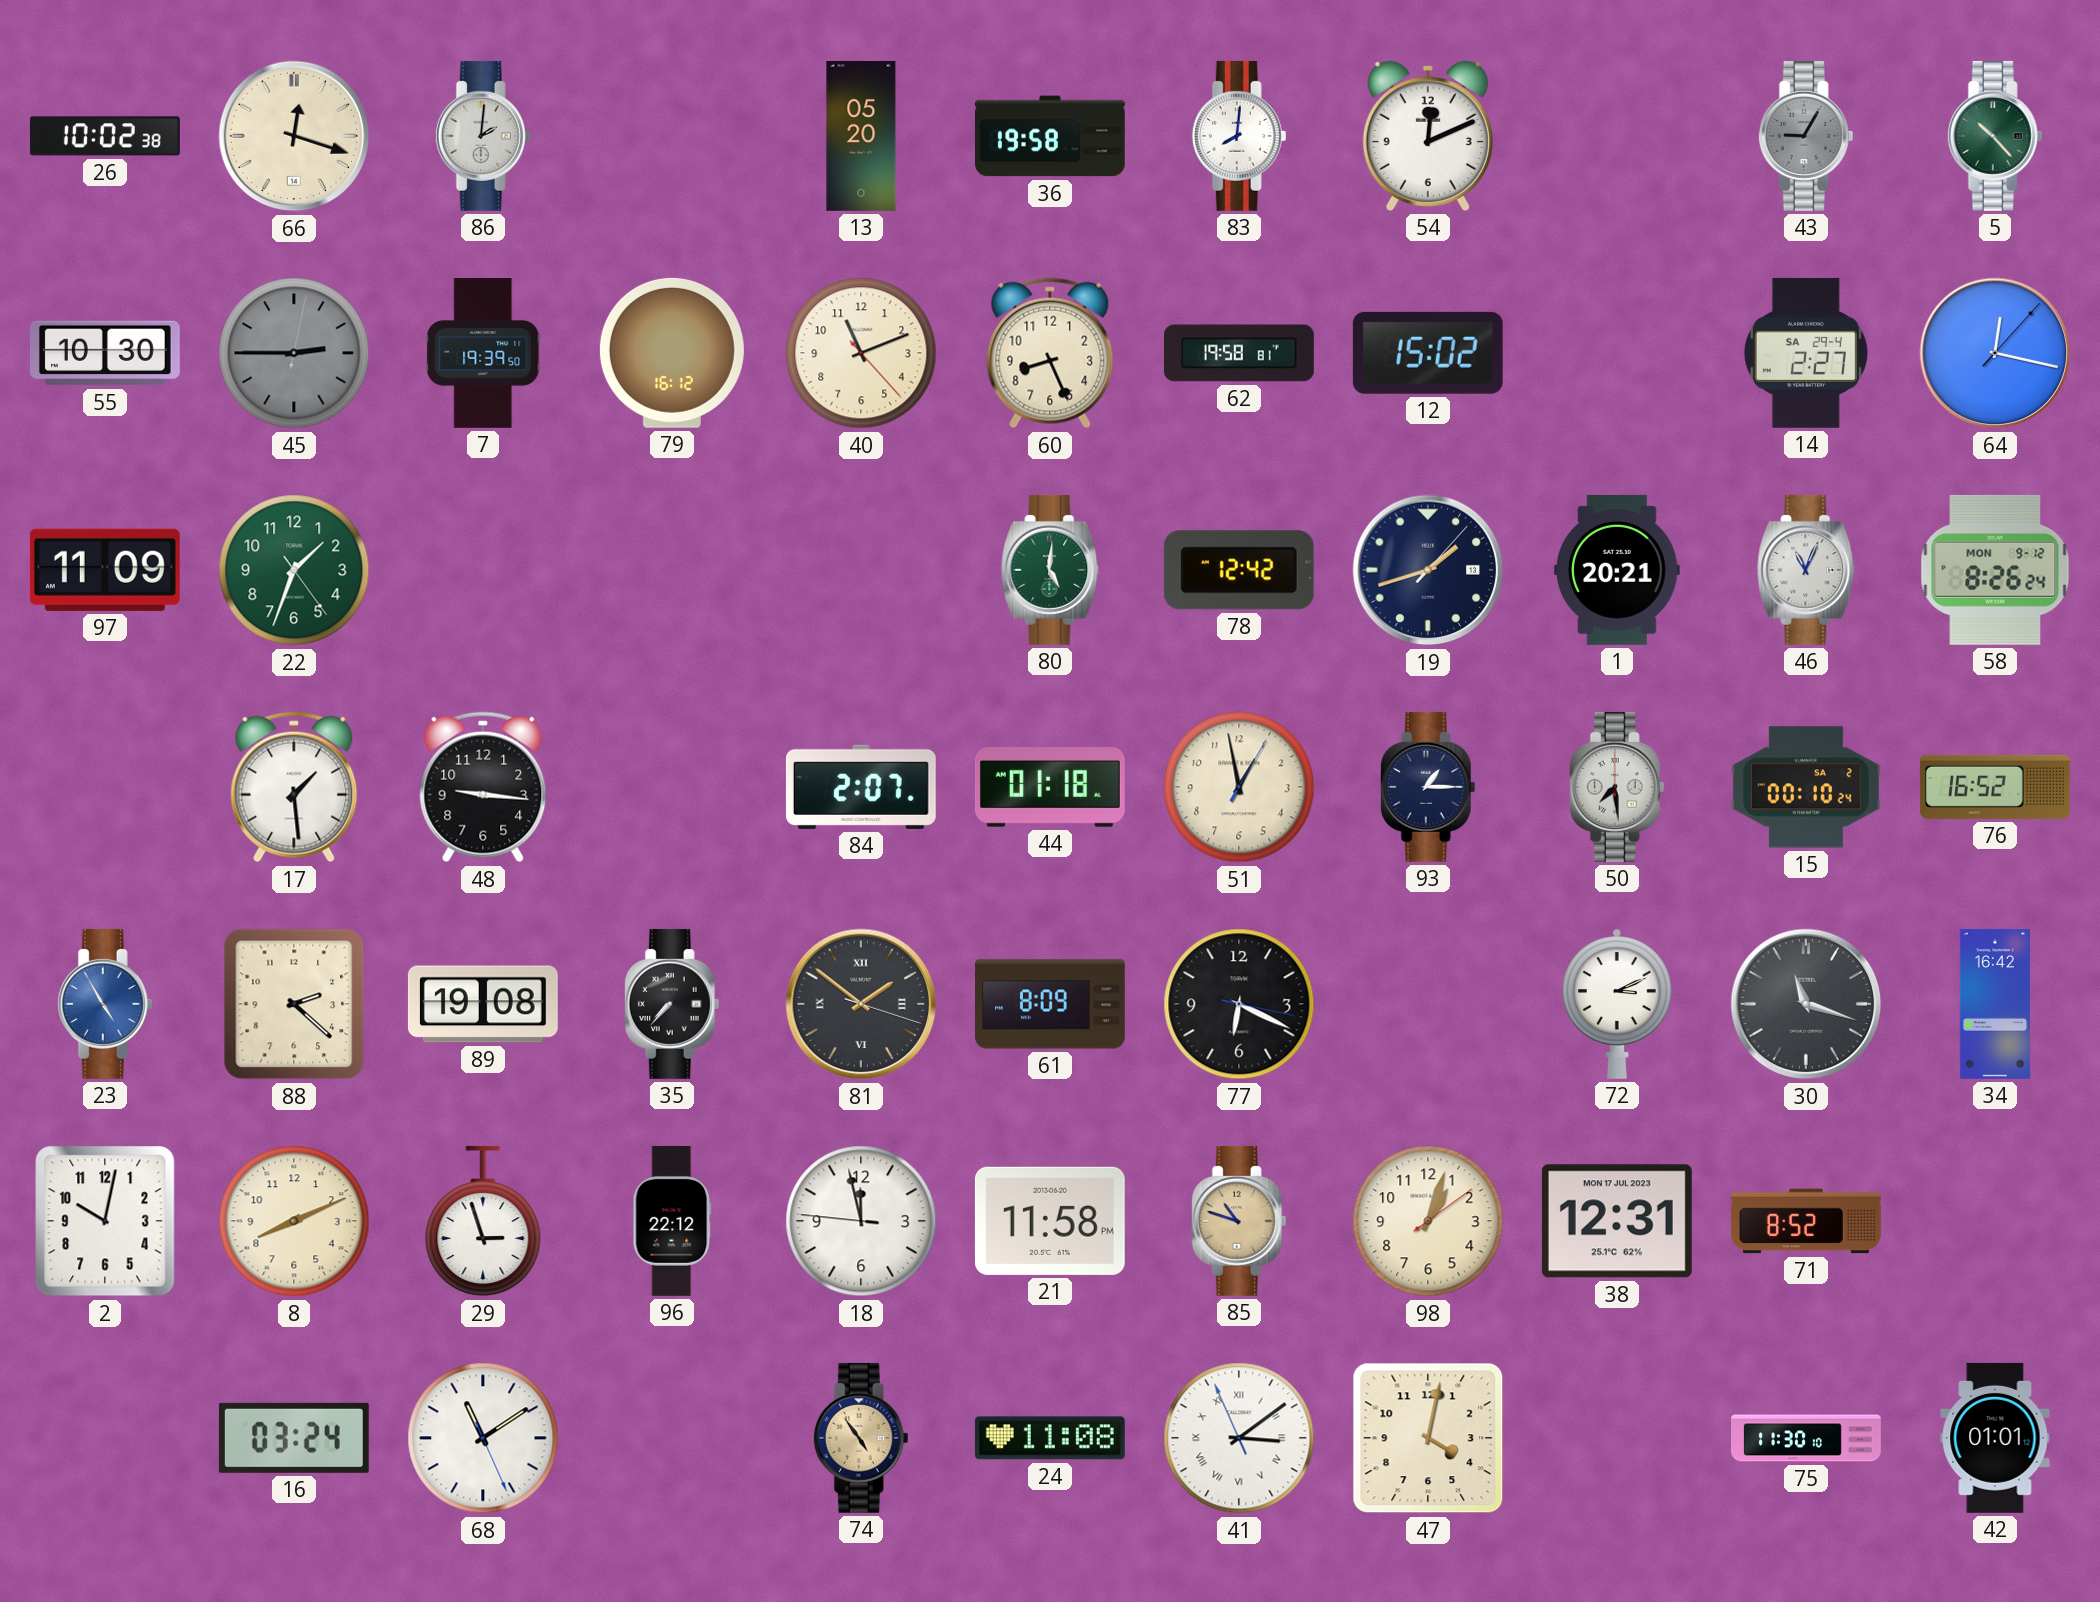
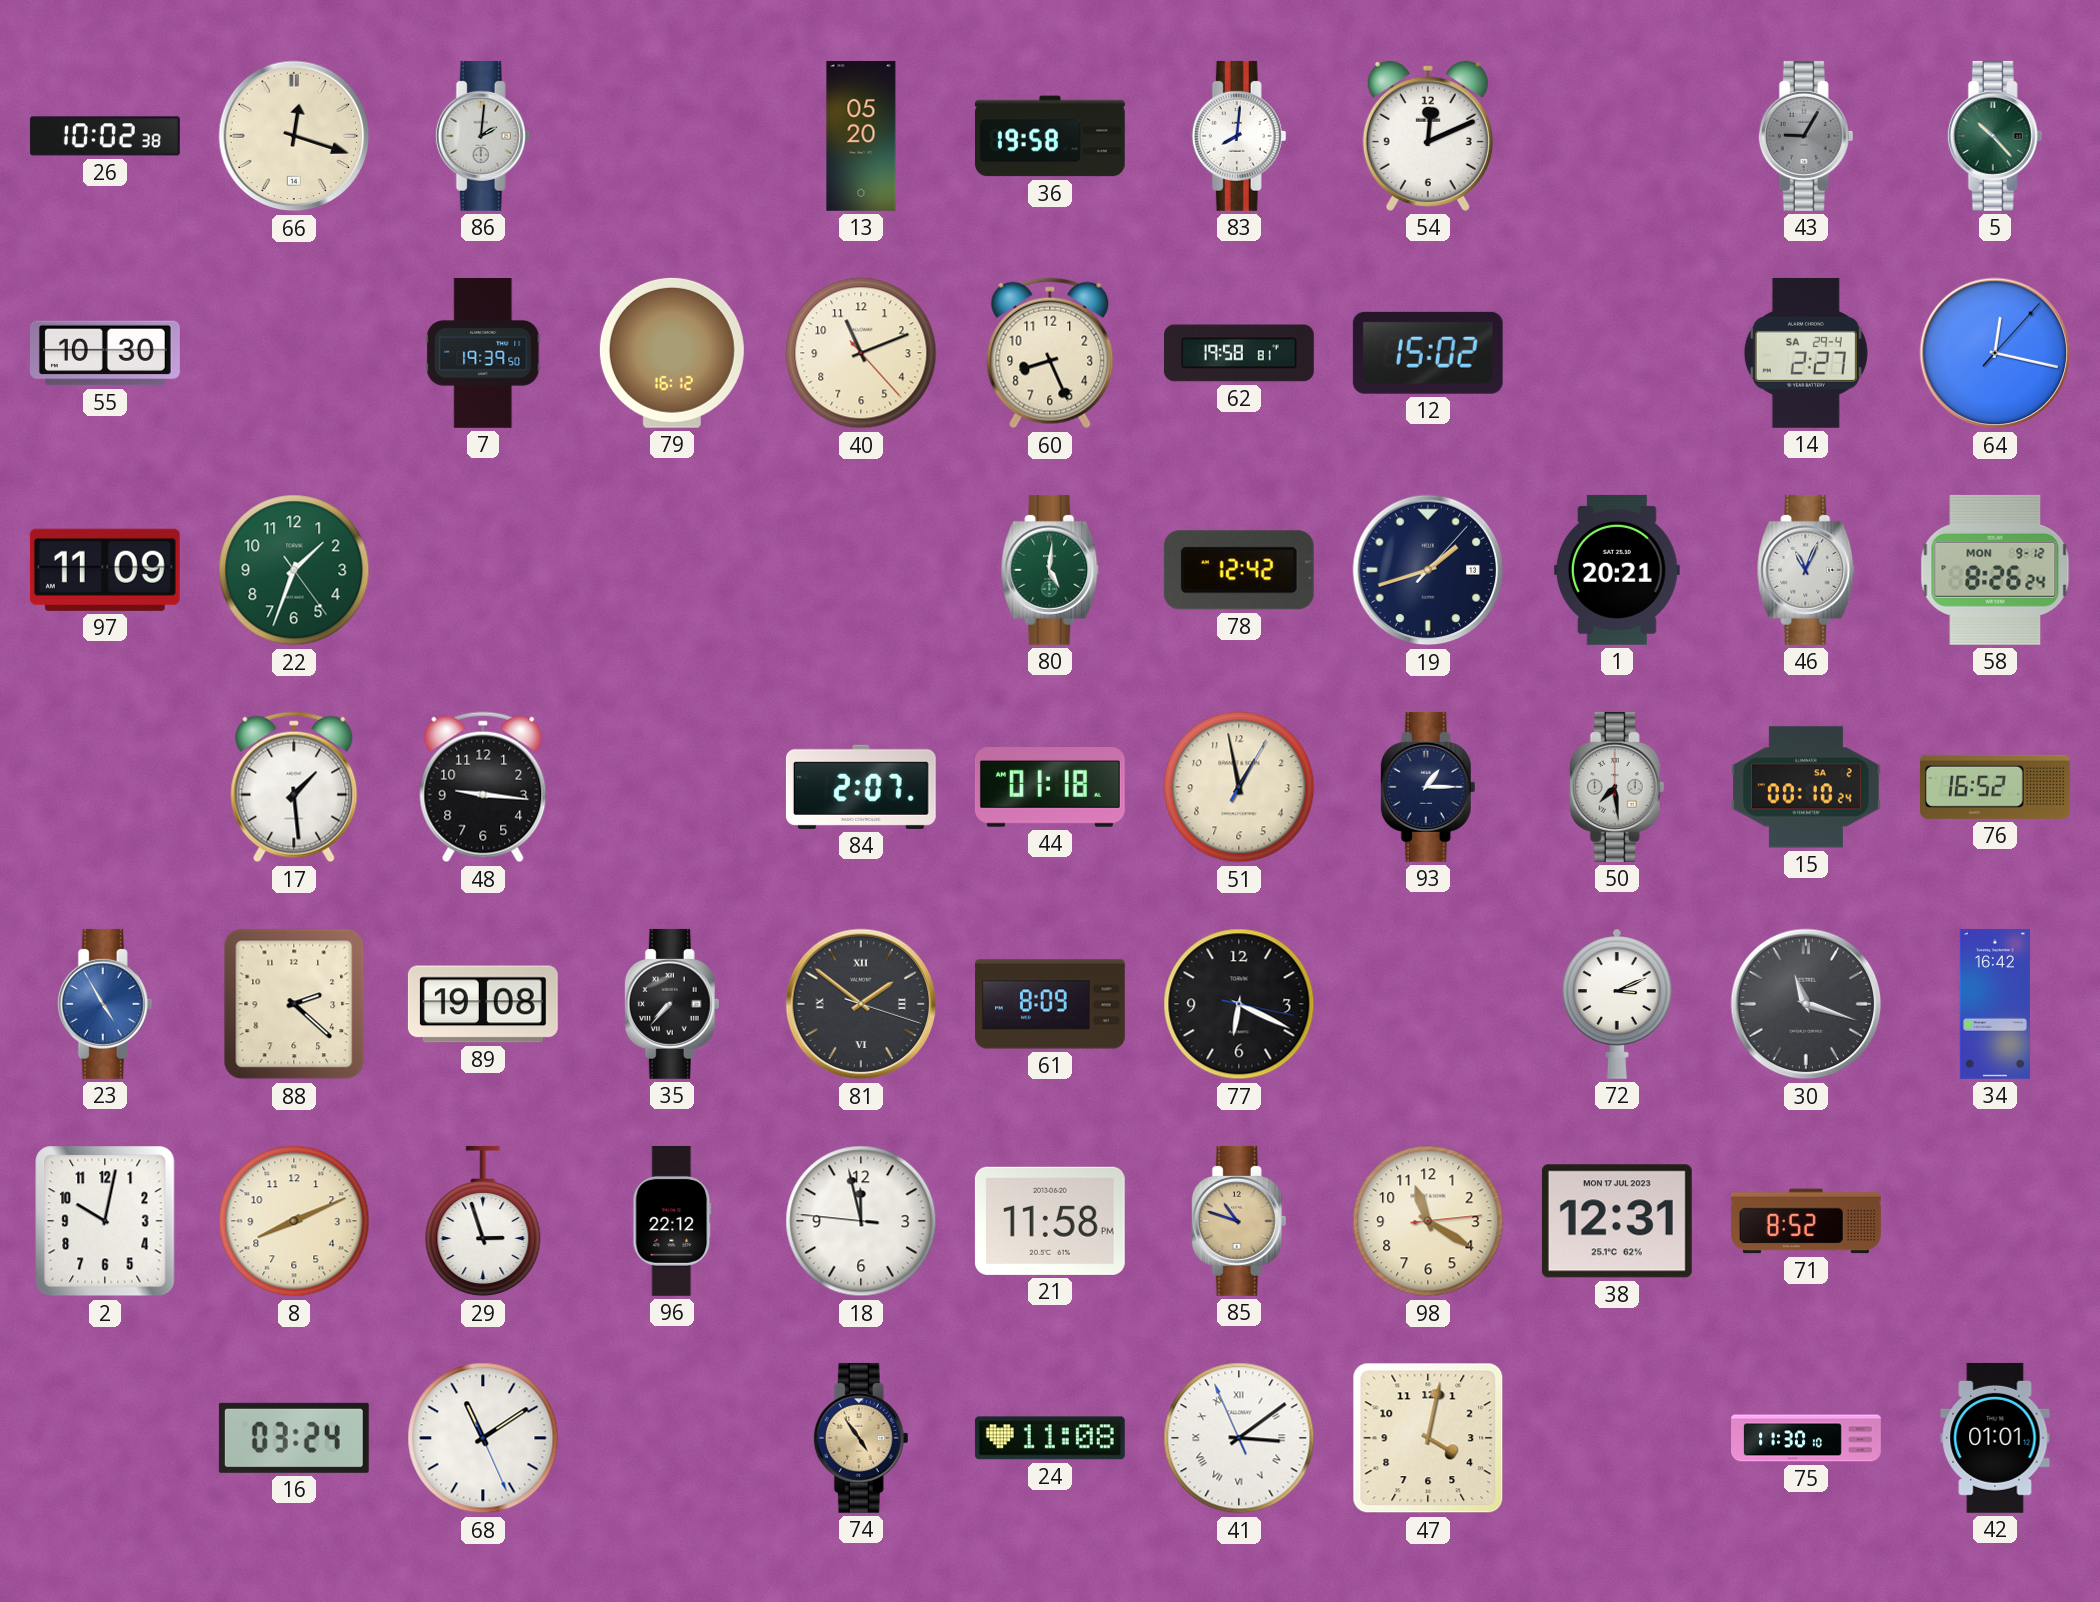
45: 2:45 -> none (294, 353)
98: 1:03 -> 11:20 (1428, 1221)
